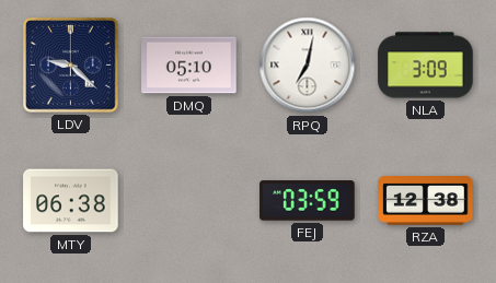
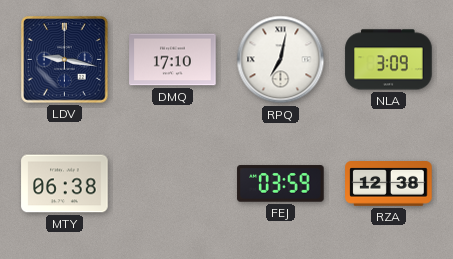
LDV: 9:22 -> 9:17 (65, 60)
DMQ: 05:10 -> 17:10 (173, 60)
